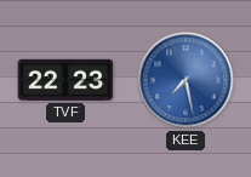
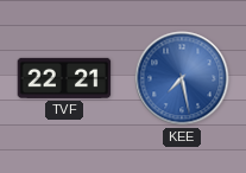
TVF: 22:23 -> 22:21 (64, 78)
